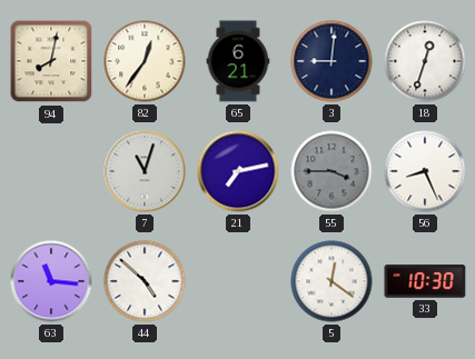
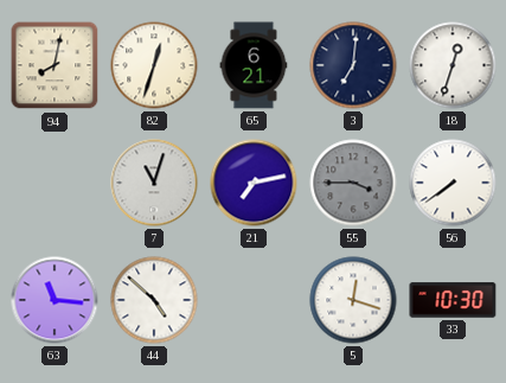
82: 12:36 -> 12:33 (154, 65)
3: 9:01 -> 7:01 (353, 65)
56: 8:26 -> 7:39 (453, 183)
5: 12:21 -> 12:18 (353, 300)
